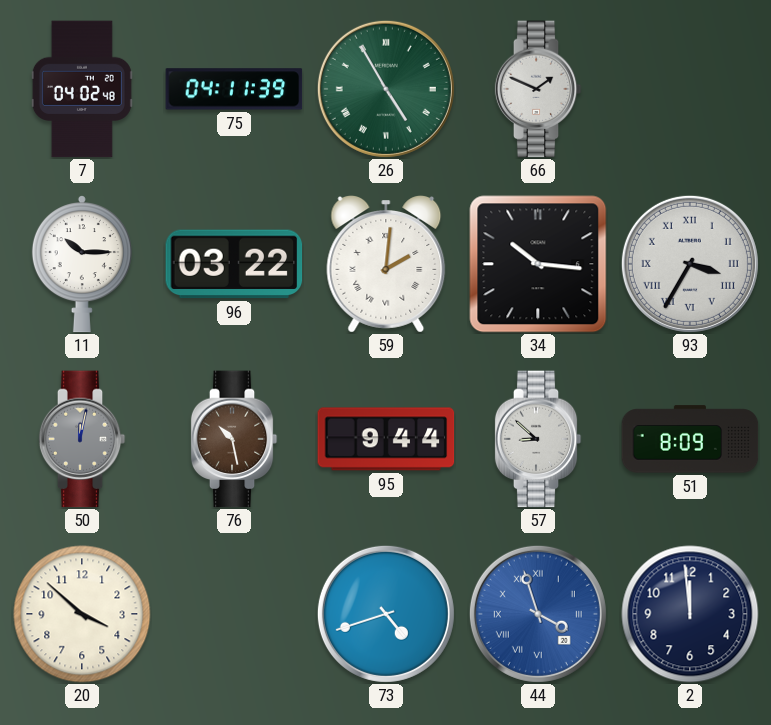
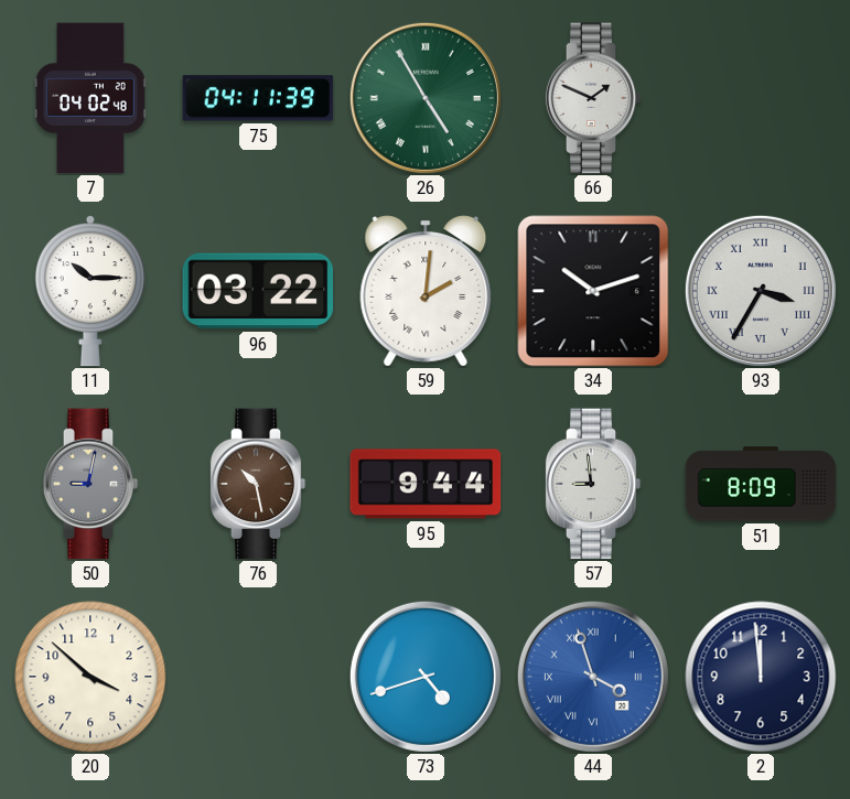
34: 10:16 -> 10:12 (593, 291)
50: 12:02 -> 9:02 (90, 484)
57: 8:52 -> 8:59 (593, 484)
